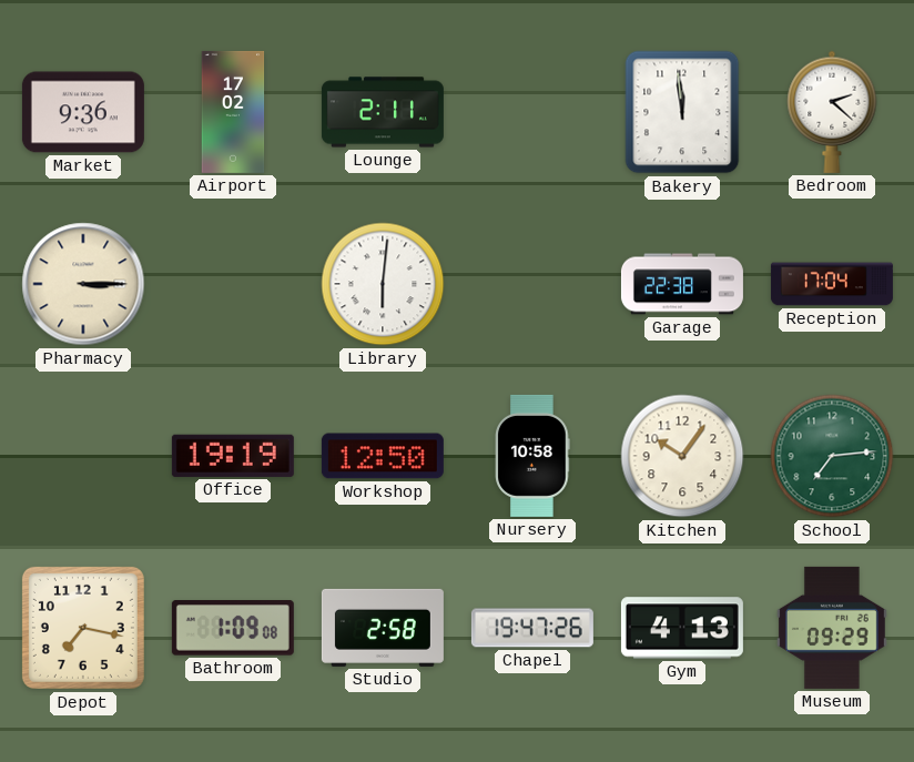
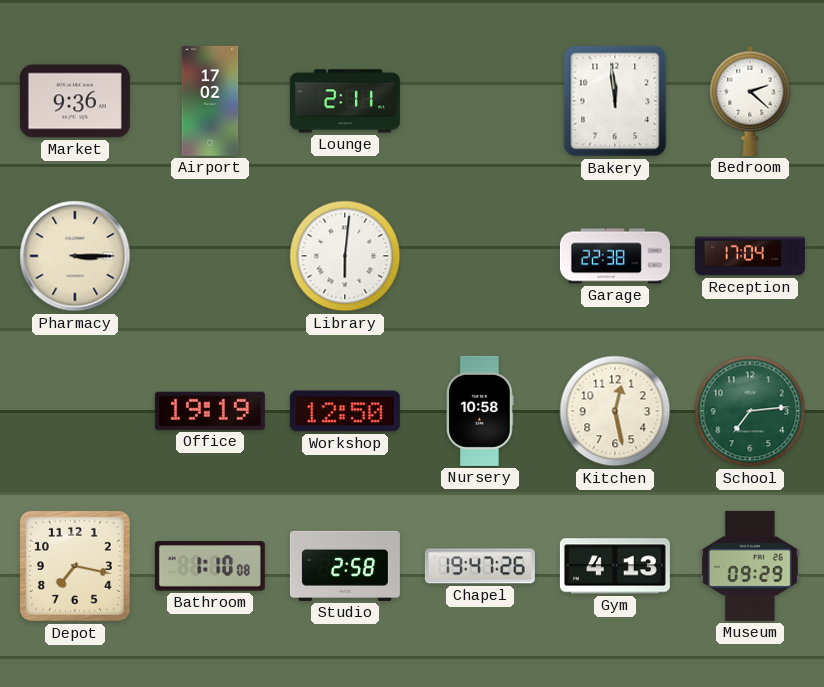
Kitchen: 10:06 -> 12:28 (615, 411)
Bathroom: 1:09 -> 1:10 (210, 567)
